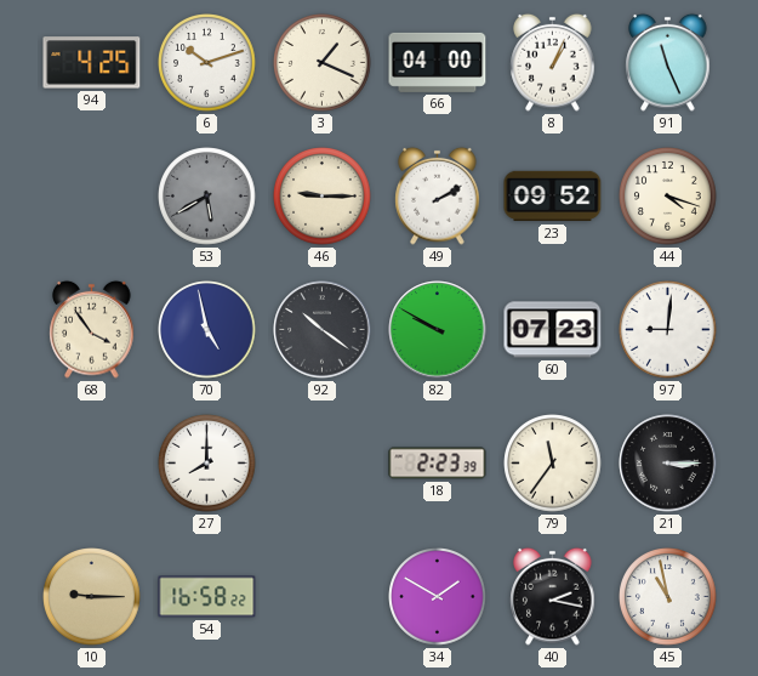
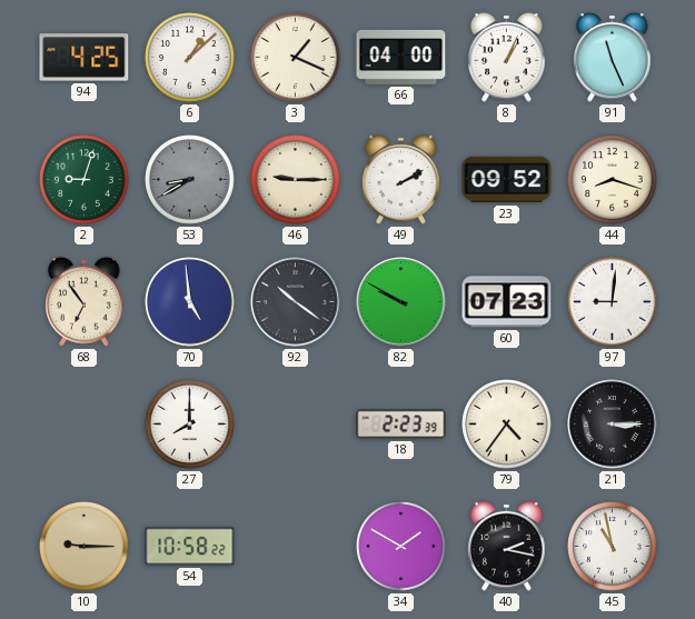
6: 10:12 -> 1:08 (190, 58)
2: none -> 9:03 (85, 180)
53: 5:40 -> 8:40 (190, 180)
44: 4:18 -> 8:18 (613, 180)
68: 3:54 -> 6:54 (85, 301)
70: 4:58 -> 4:59 (190, 302)
79: 11:36 -> 4:36 (507, 425)
54: 16:58 -> 10:58 (190, 547)
